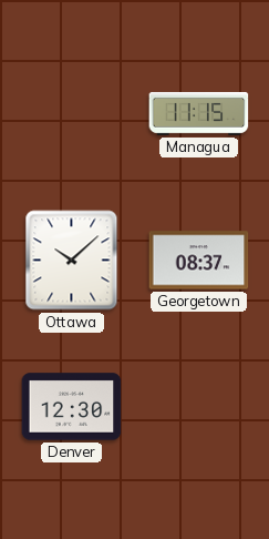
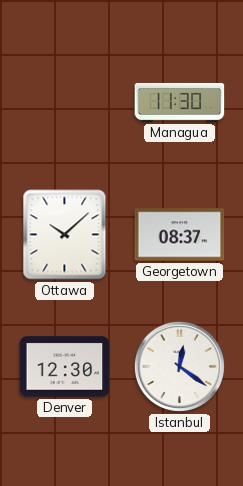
Managua: 11:15 -> 11:30 (180, 102)
Istanbul: none -> 12:21 (179, 366)
